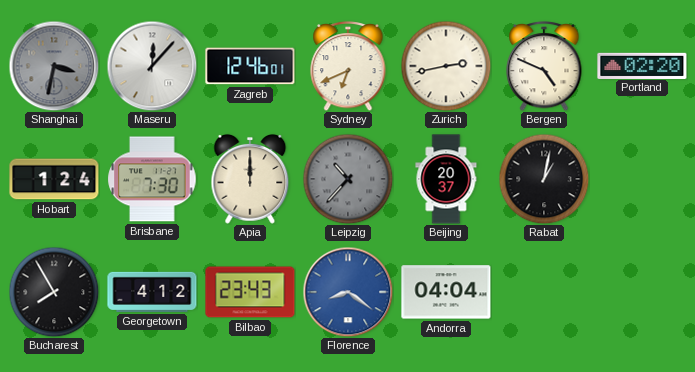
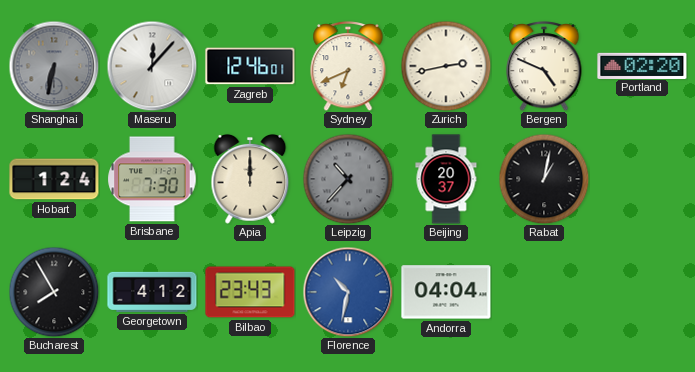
Shanghai: 3:32 -> 6:32 (54, 66)
Florence: 8:21 -> 10:32 (348, 292)
